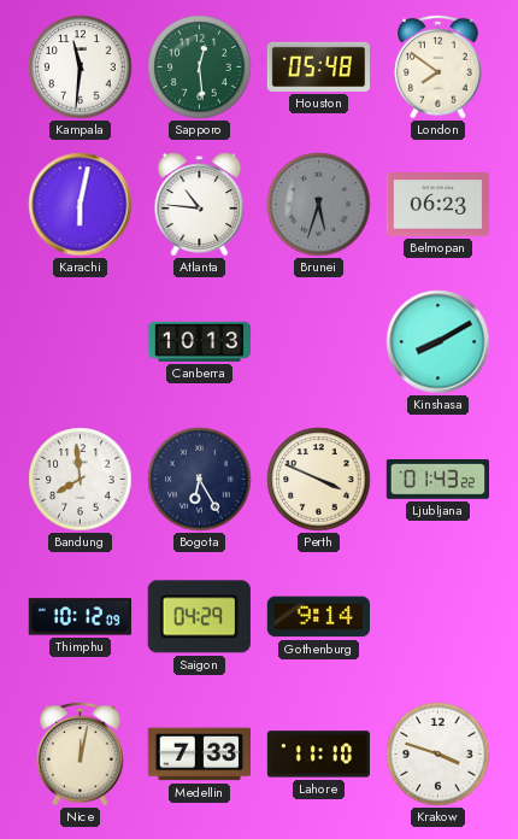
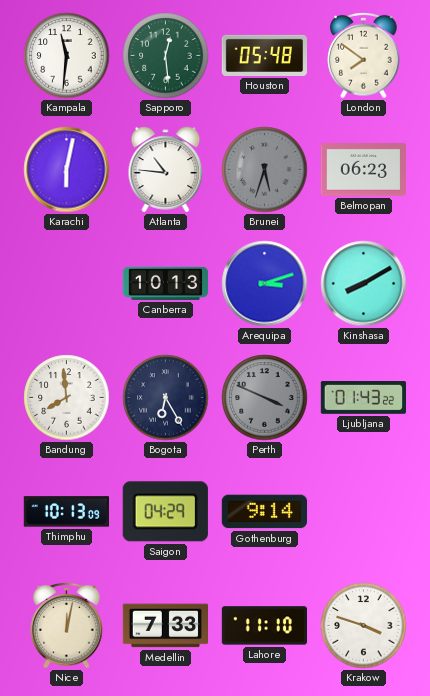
Arequipa: none -> 3:12 (265, 284)
Perth dial: cream -> grey (265, 398)
Thimphu: 10:12 -> 10:13 (66, 512)
